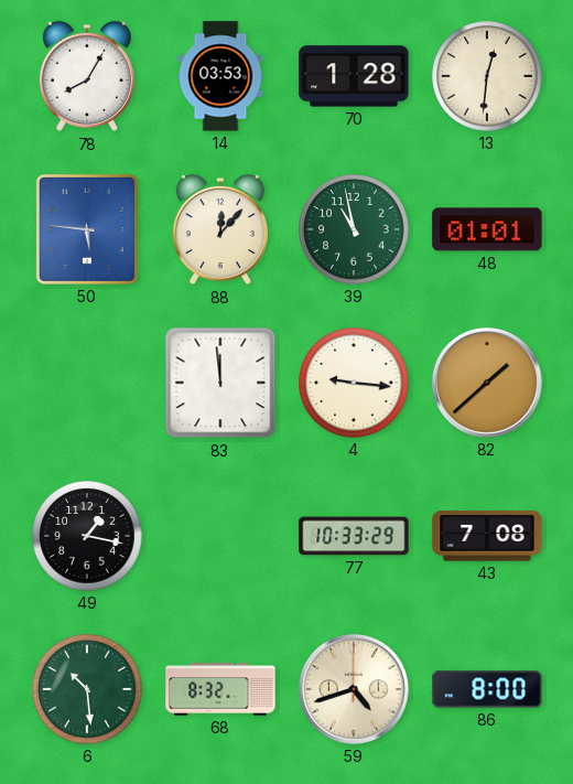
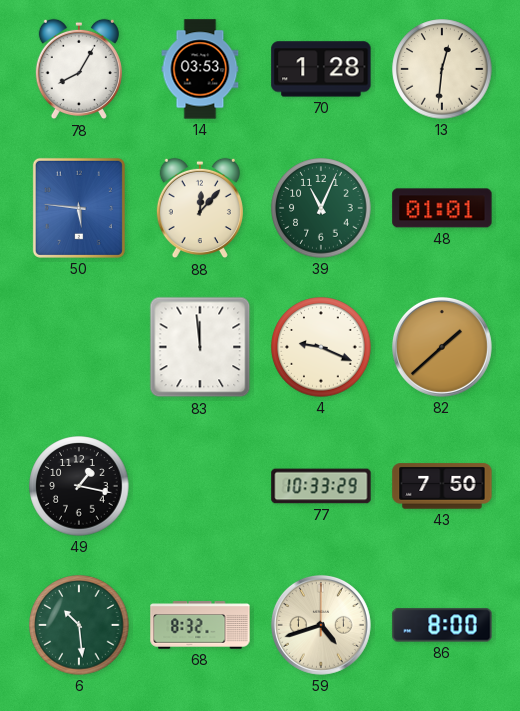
39: 10:58 -> 11:04 (321, 208)
4: 9:16 -> 9:19 (321, 347)
43: 7:08 -> 7:50 (442, 486)
